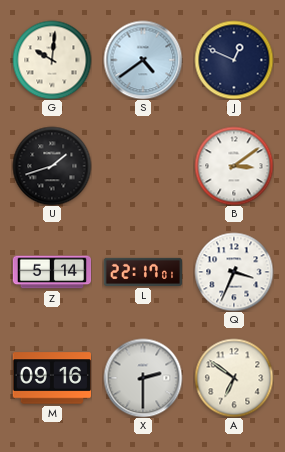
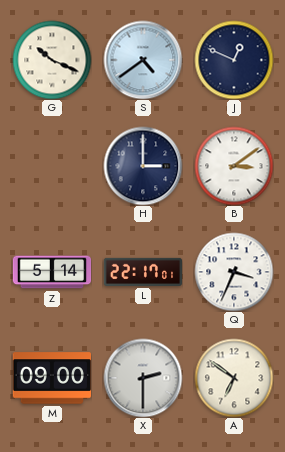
G: 10:01 -> 10:19 (52, 60)
U: 1:42 -> none (52, 166)
H: none -> 3:00 (143, 166)
M: 09:16 -> 09:00 (51, 378)
